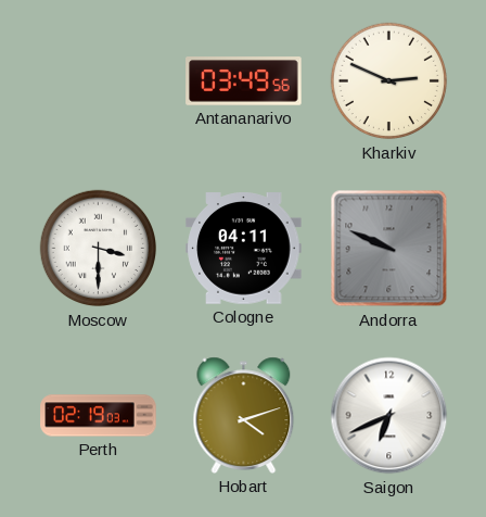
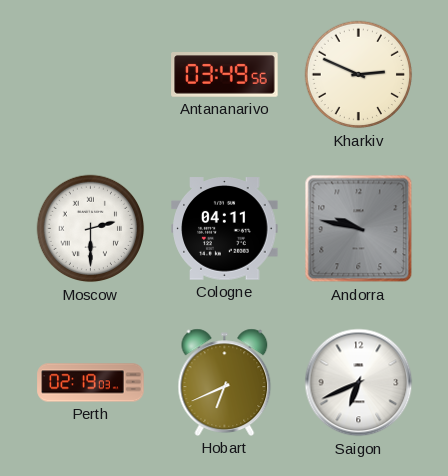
Moscow: 3:30 -> 2:30 (91, 229)
Andorra: 9:49 -> 9:47 (359, 229)
Hobart: 4:12 -> 6:41 (225, 382)
